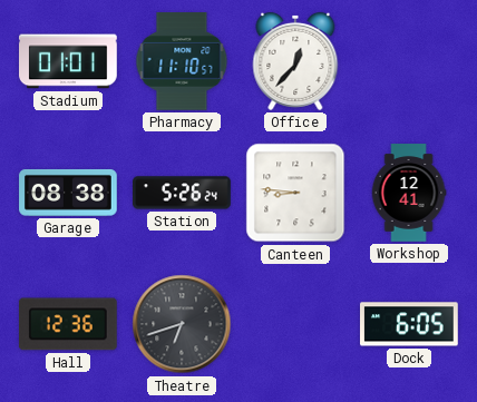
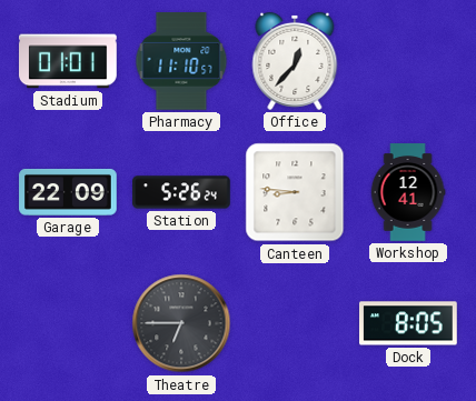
Garage: 08:38 -> 22:09 (68, 192)
Hall: 12:36 -> none (68, 324)
Theatre: 6:42 -> 6:45 (181, 323)
Dock: 6:05 -> 8:05 (409, 323)
